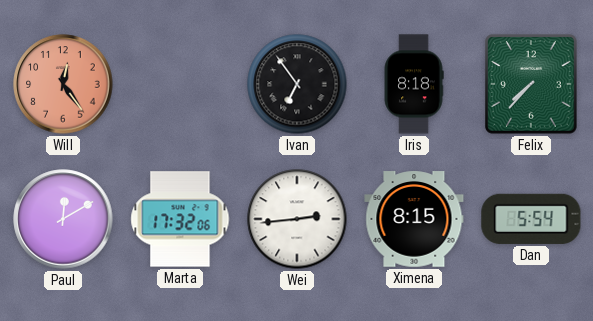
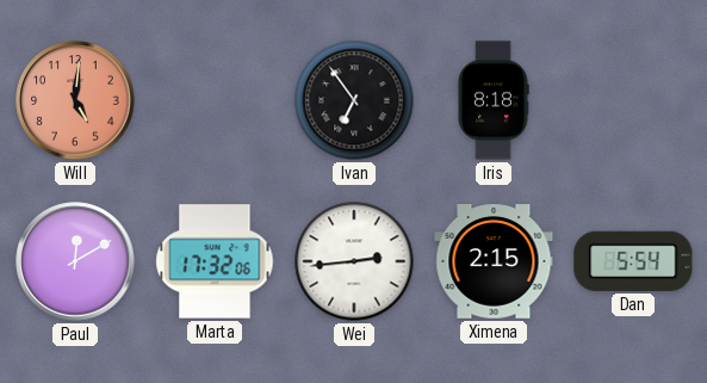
Will: 12:24 -> 5:01 (75, 100)
Felix: 7:37 -> none (532, 85)
Ximena: 8:15 -> 2:15 (494, 261)
